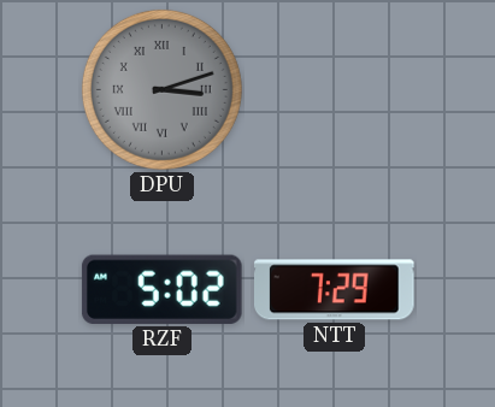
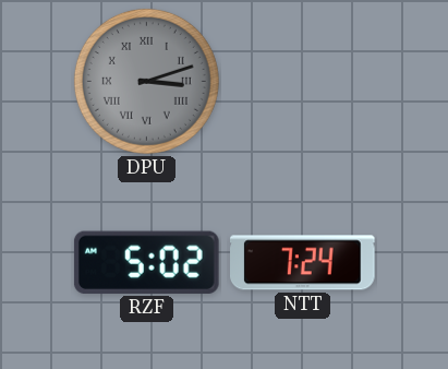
NTT: 7:29 -> 7:24 (303, 263)
